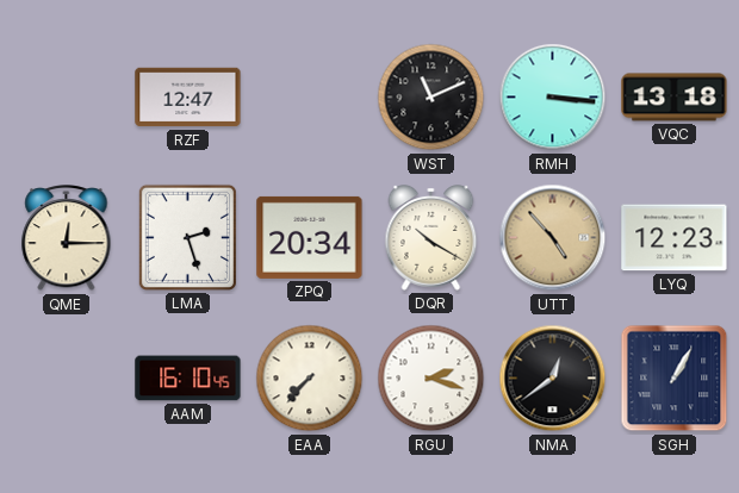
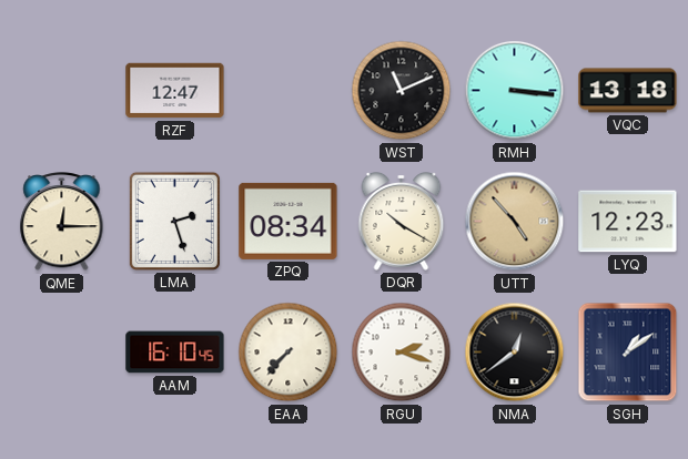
ZPQ: 20:34 -> 08:34 (289, 221)
SGH: 1:05 -> 1:09 (628, 353)
